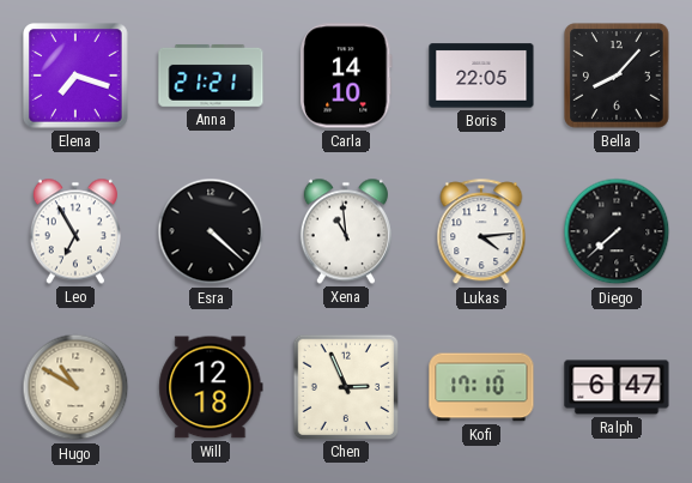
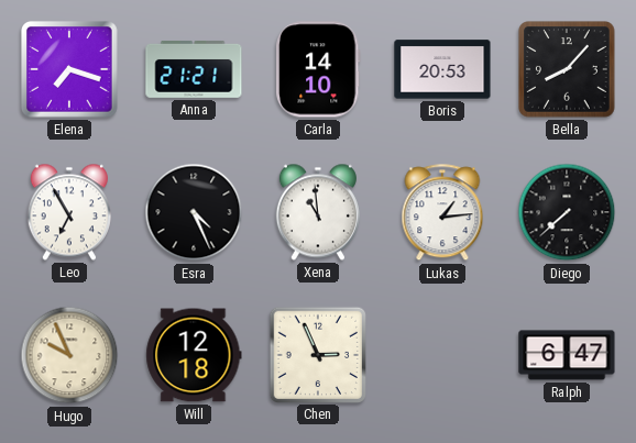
Boris: 22:05 -> 20:53 (442, 69)
Esra: 4:22 -> 4:26 (194, 212)
Lukas: 4:14 -> 1:14 (442, 213)
Hugo: 10:50 -> 9:56 (69, 355)
Kofi: 17:10 -> none (481, 387)
